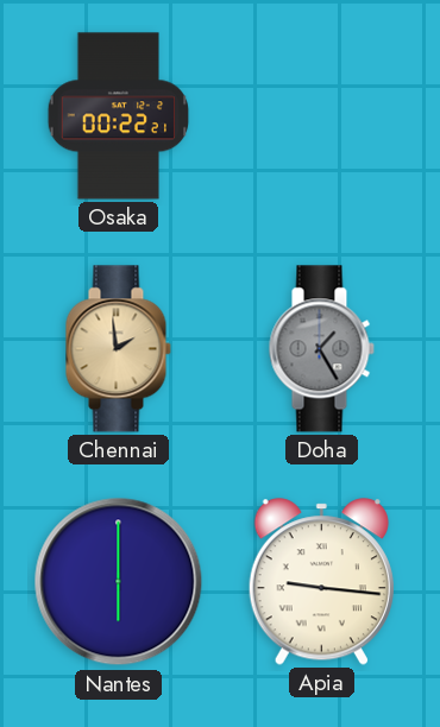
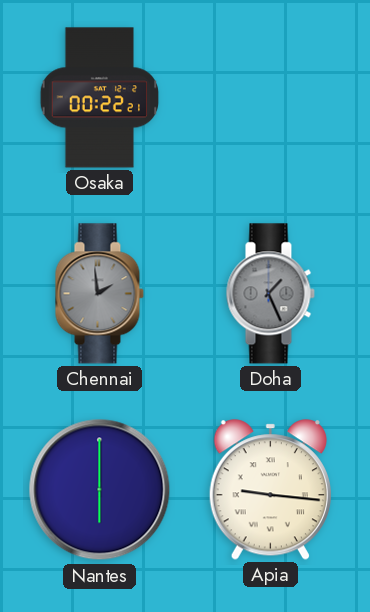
Chennai dial: champagne -> grey (99, 294)
Doha: 1:25 -> 1:26 (270, 294)
